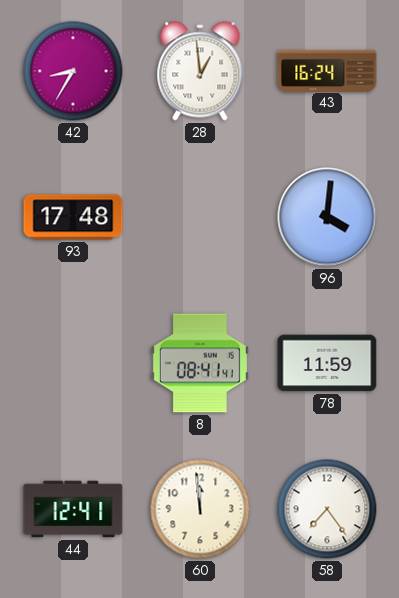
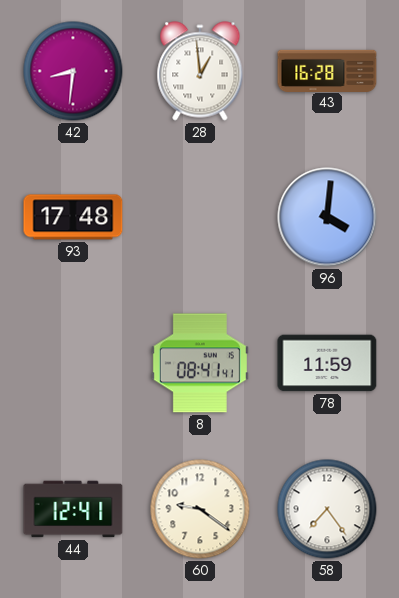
42: 8:35 -> 8:31 (73, 71)
43: 16:24 -> 16:28 (327, 70)
60: 11:59 -> 9:21 (200, 509)
